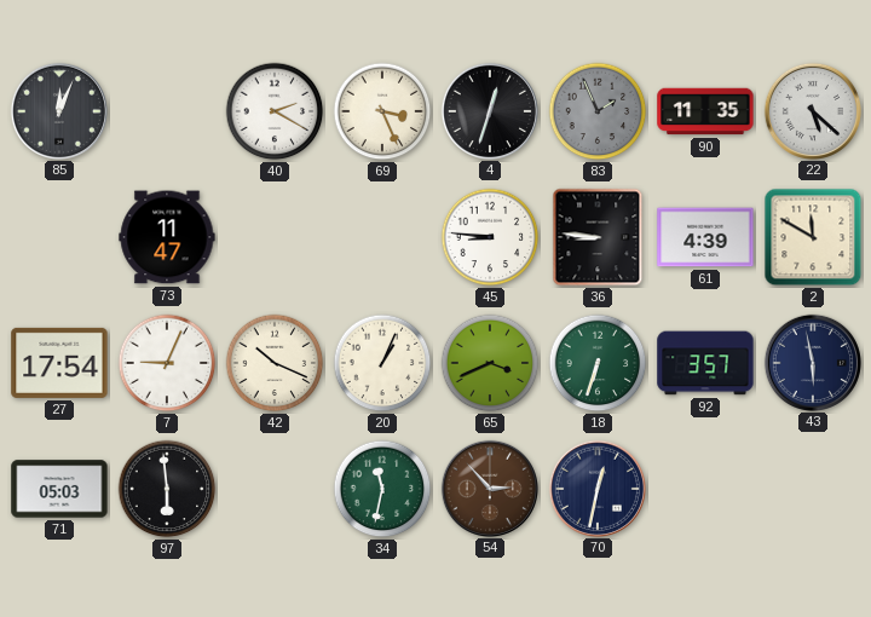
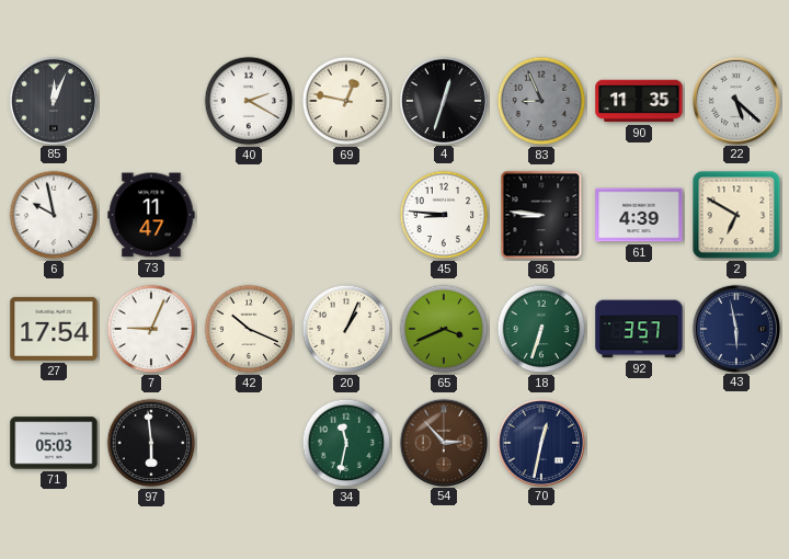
69: 3:26 -> 12:47 (346, 101)
83: 1:56 -> 8:56 (541, 101)
6: none -> 9:58 (54, 215)
2: 11:50 -> 6:50 (736, 215)
